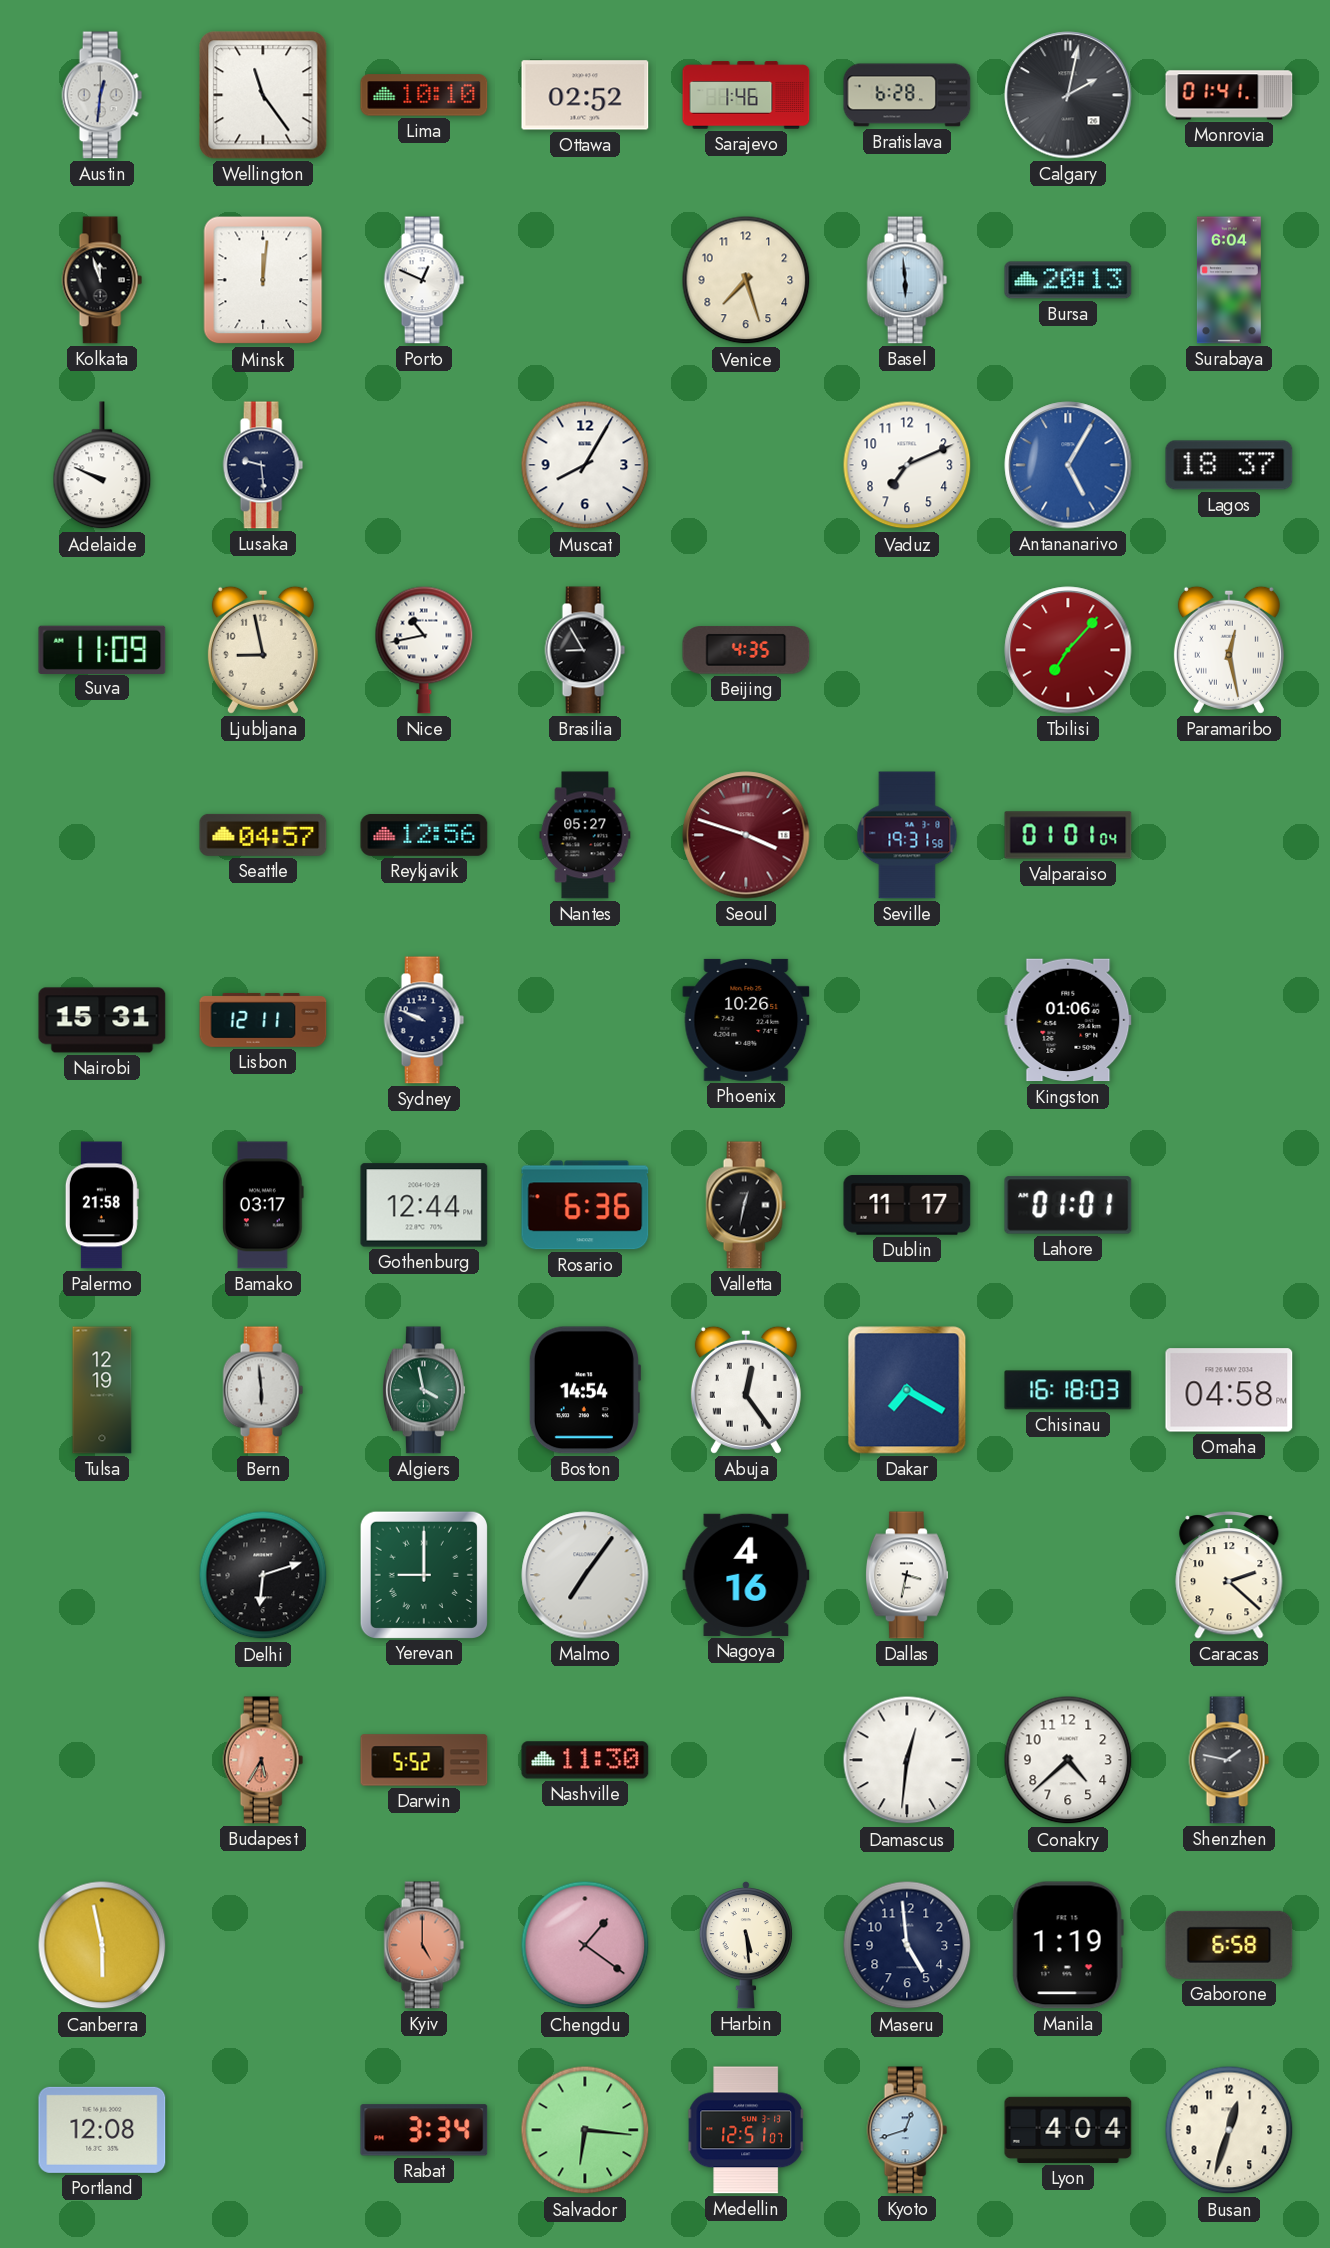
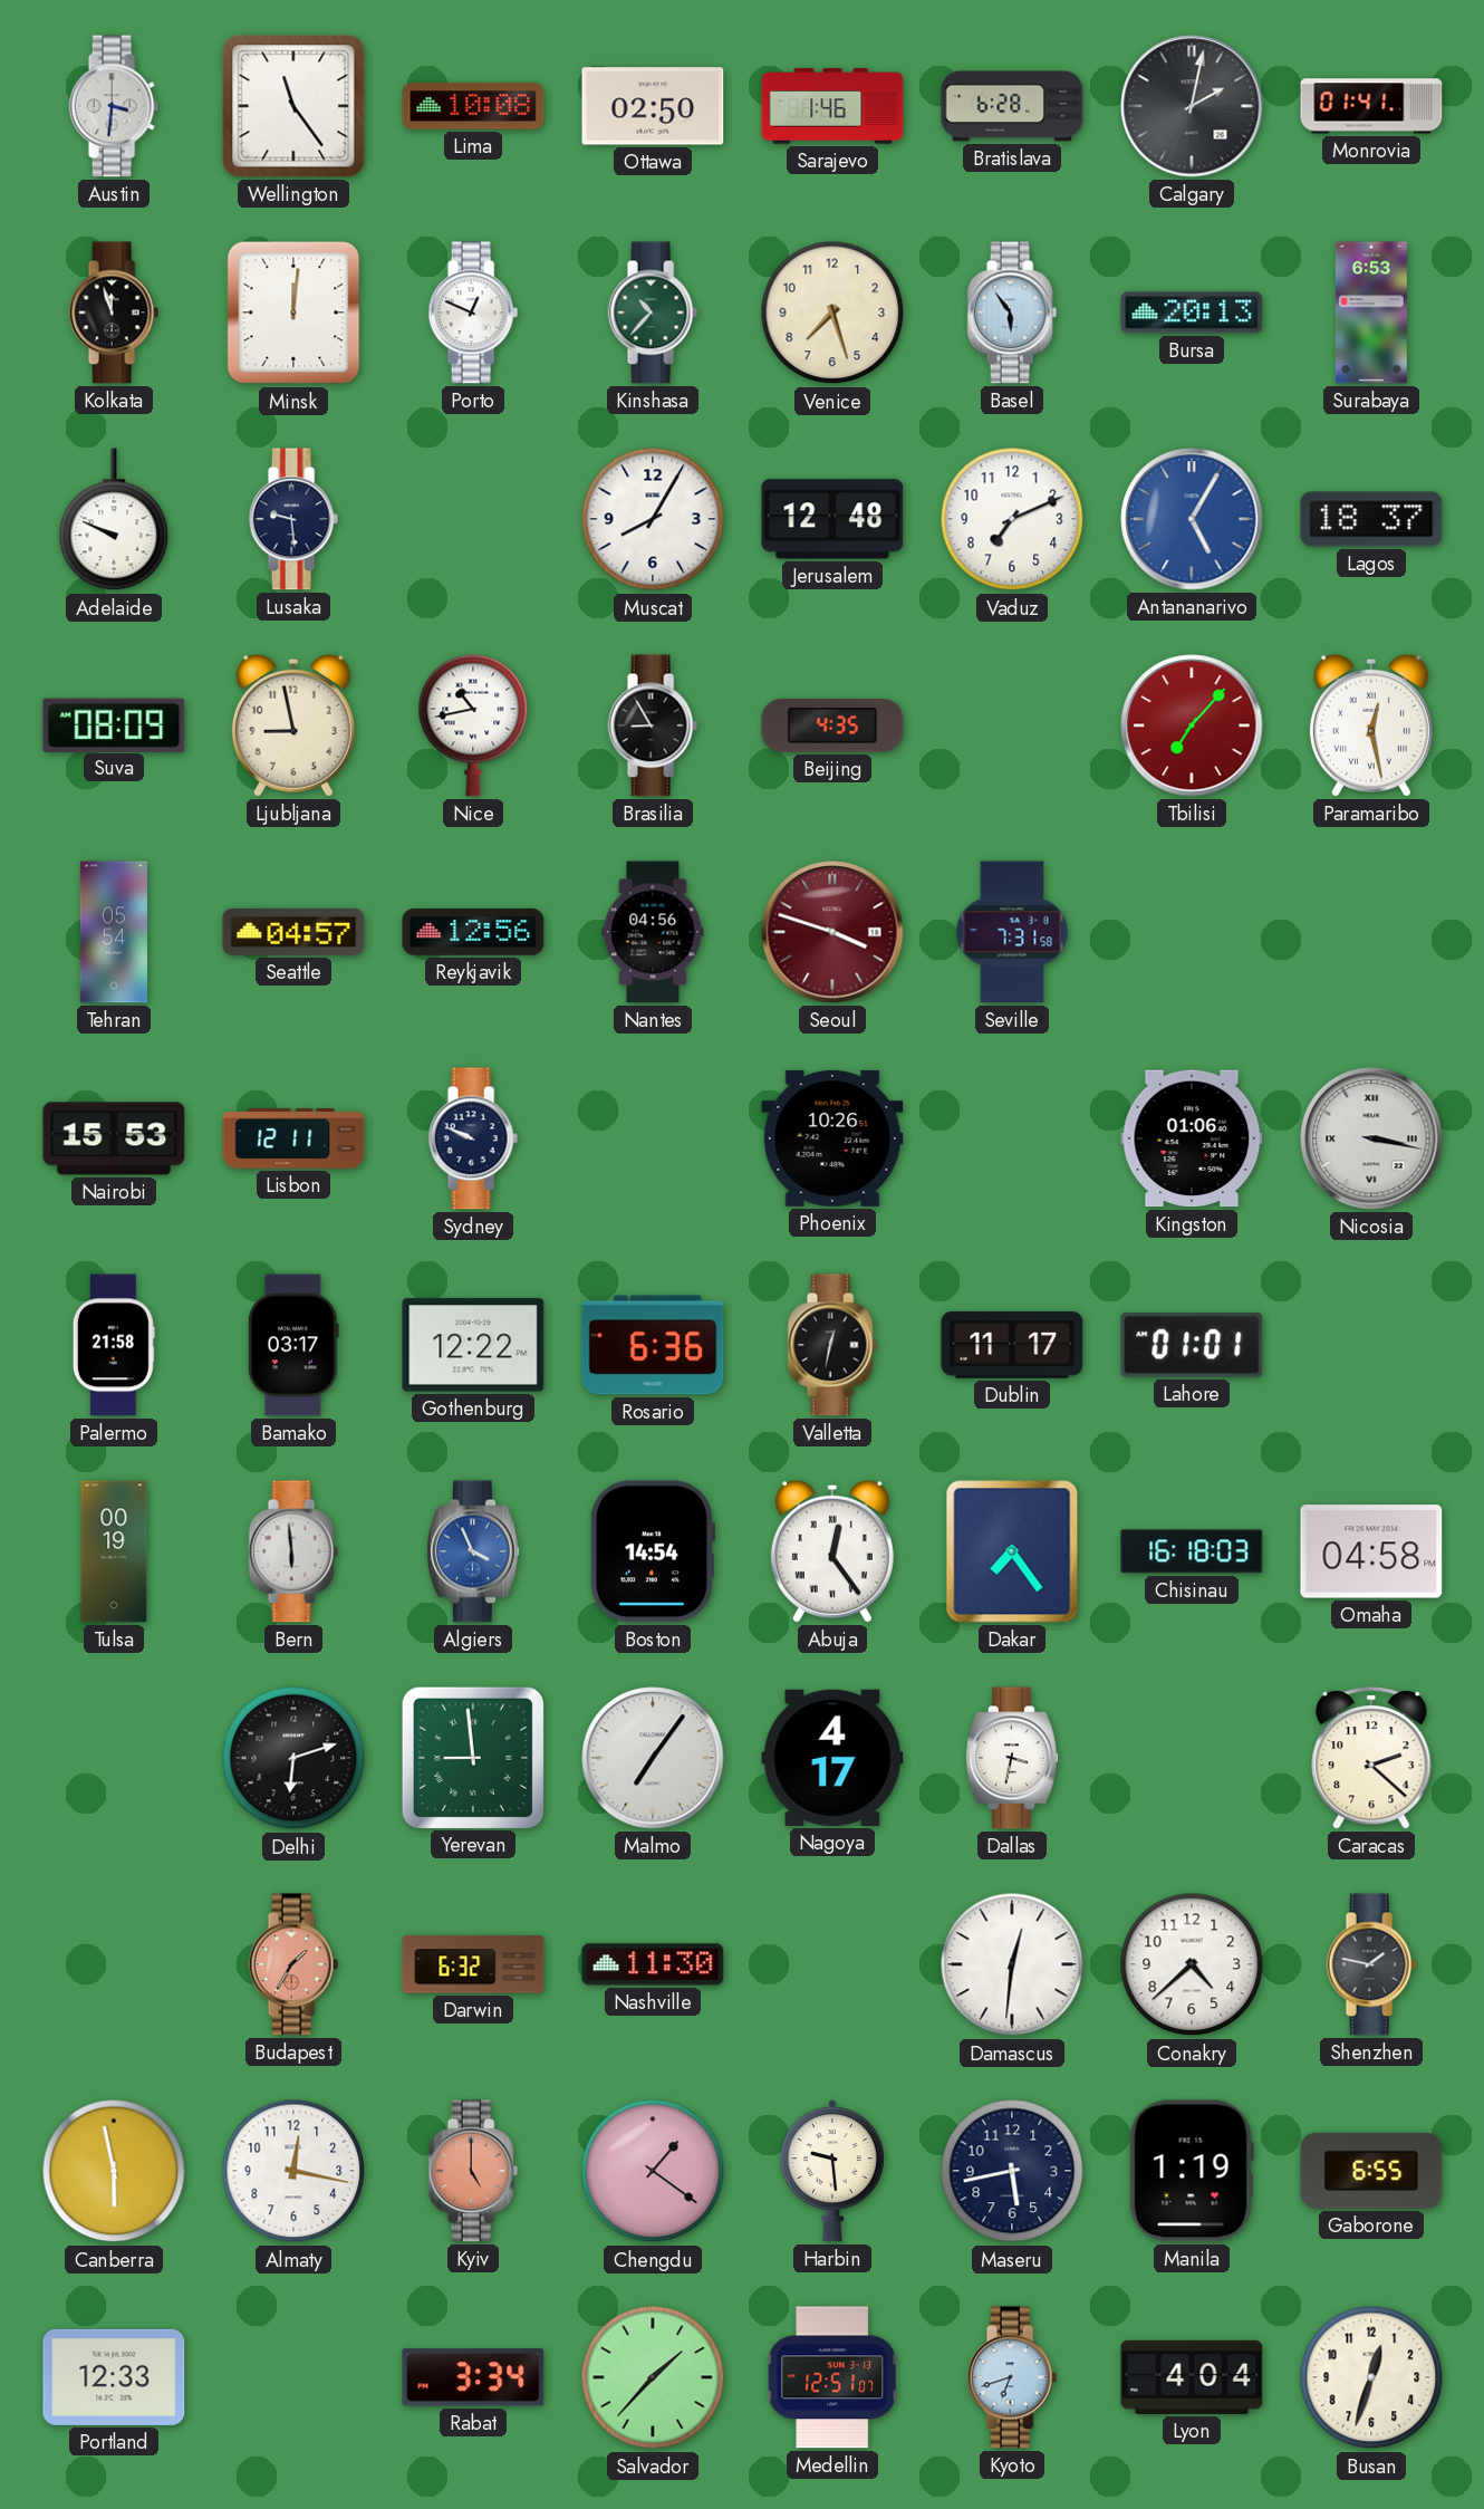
Austin: 12:31 -> 3:31 (114, 106)
Lima: 10:10 -> 10:08 (473, 106)
Ottawa: 02:52 -> 02:50 (653, 106)
Kinshasa: none -> 10:37 (653, 313)
Basel: 5:59 -> 5:54 (1012, 313)
Surabaya: 6:04 -> 6:53 (1371, 313)
Jerusalem: none -> 12:48 (832, 519)
Suva: 11:09 -> 08:09 (114, 724)
Tehran: none -> 05:54 (114, 932)
Nantes: 05:27 -> 04:56 (653, 932)
Seville: 19:31 -> 7:31 (1012, 932)
Valparaiso: 01:01 -> none (1068, 835)
Nairobi: 15:31 -> 15:53 (114, 1138)
Nicosia: none -> 3:17 (1371, 1138)
Gothenburg: 12:44 -> 12:22 (473, 1345)
Tulsa: 12:19 -> 00:19 (114, 1551)
Algiers: 3:58 -> 3:56 (473, 1551)
Algiers dial: green -> blue (473, 1551)
Dakar: 7:20 -> 7:24 (1012, 1551)
Yerevan: 9:00 -> 8:59 (472, 1757)
Nagoya: 4:16 -> 4:17 (832, 1758)
Budapest: 5:35 -> 1:35 (293, 1964)
Darwin: 5:52 -> 6:32 (473, 1964)
Almaty: none -> 12:17 (293, 2171)
Harbin: 5:29 -> 9:29 (832, 2172)
Maseru: 4:59 -> 5:43 (1012, 2171)
Gaborone: 6:58 -> 6:55 (1371, 2171)
Portland: 12:08 -> 12:33 (114, 2377)
Salvador: 6:16 -> 1:37 (653, 2377)
Kyoto: 12:42 -> 6:42 (1012, 2377)
